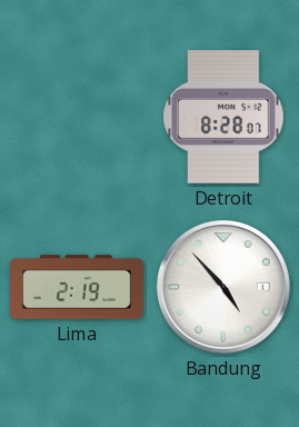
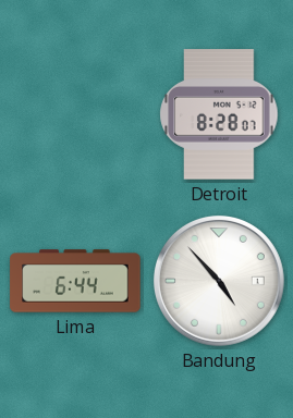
Lima: 2:19 -> 6:44 (75, 281)
